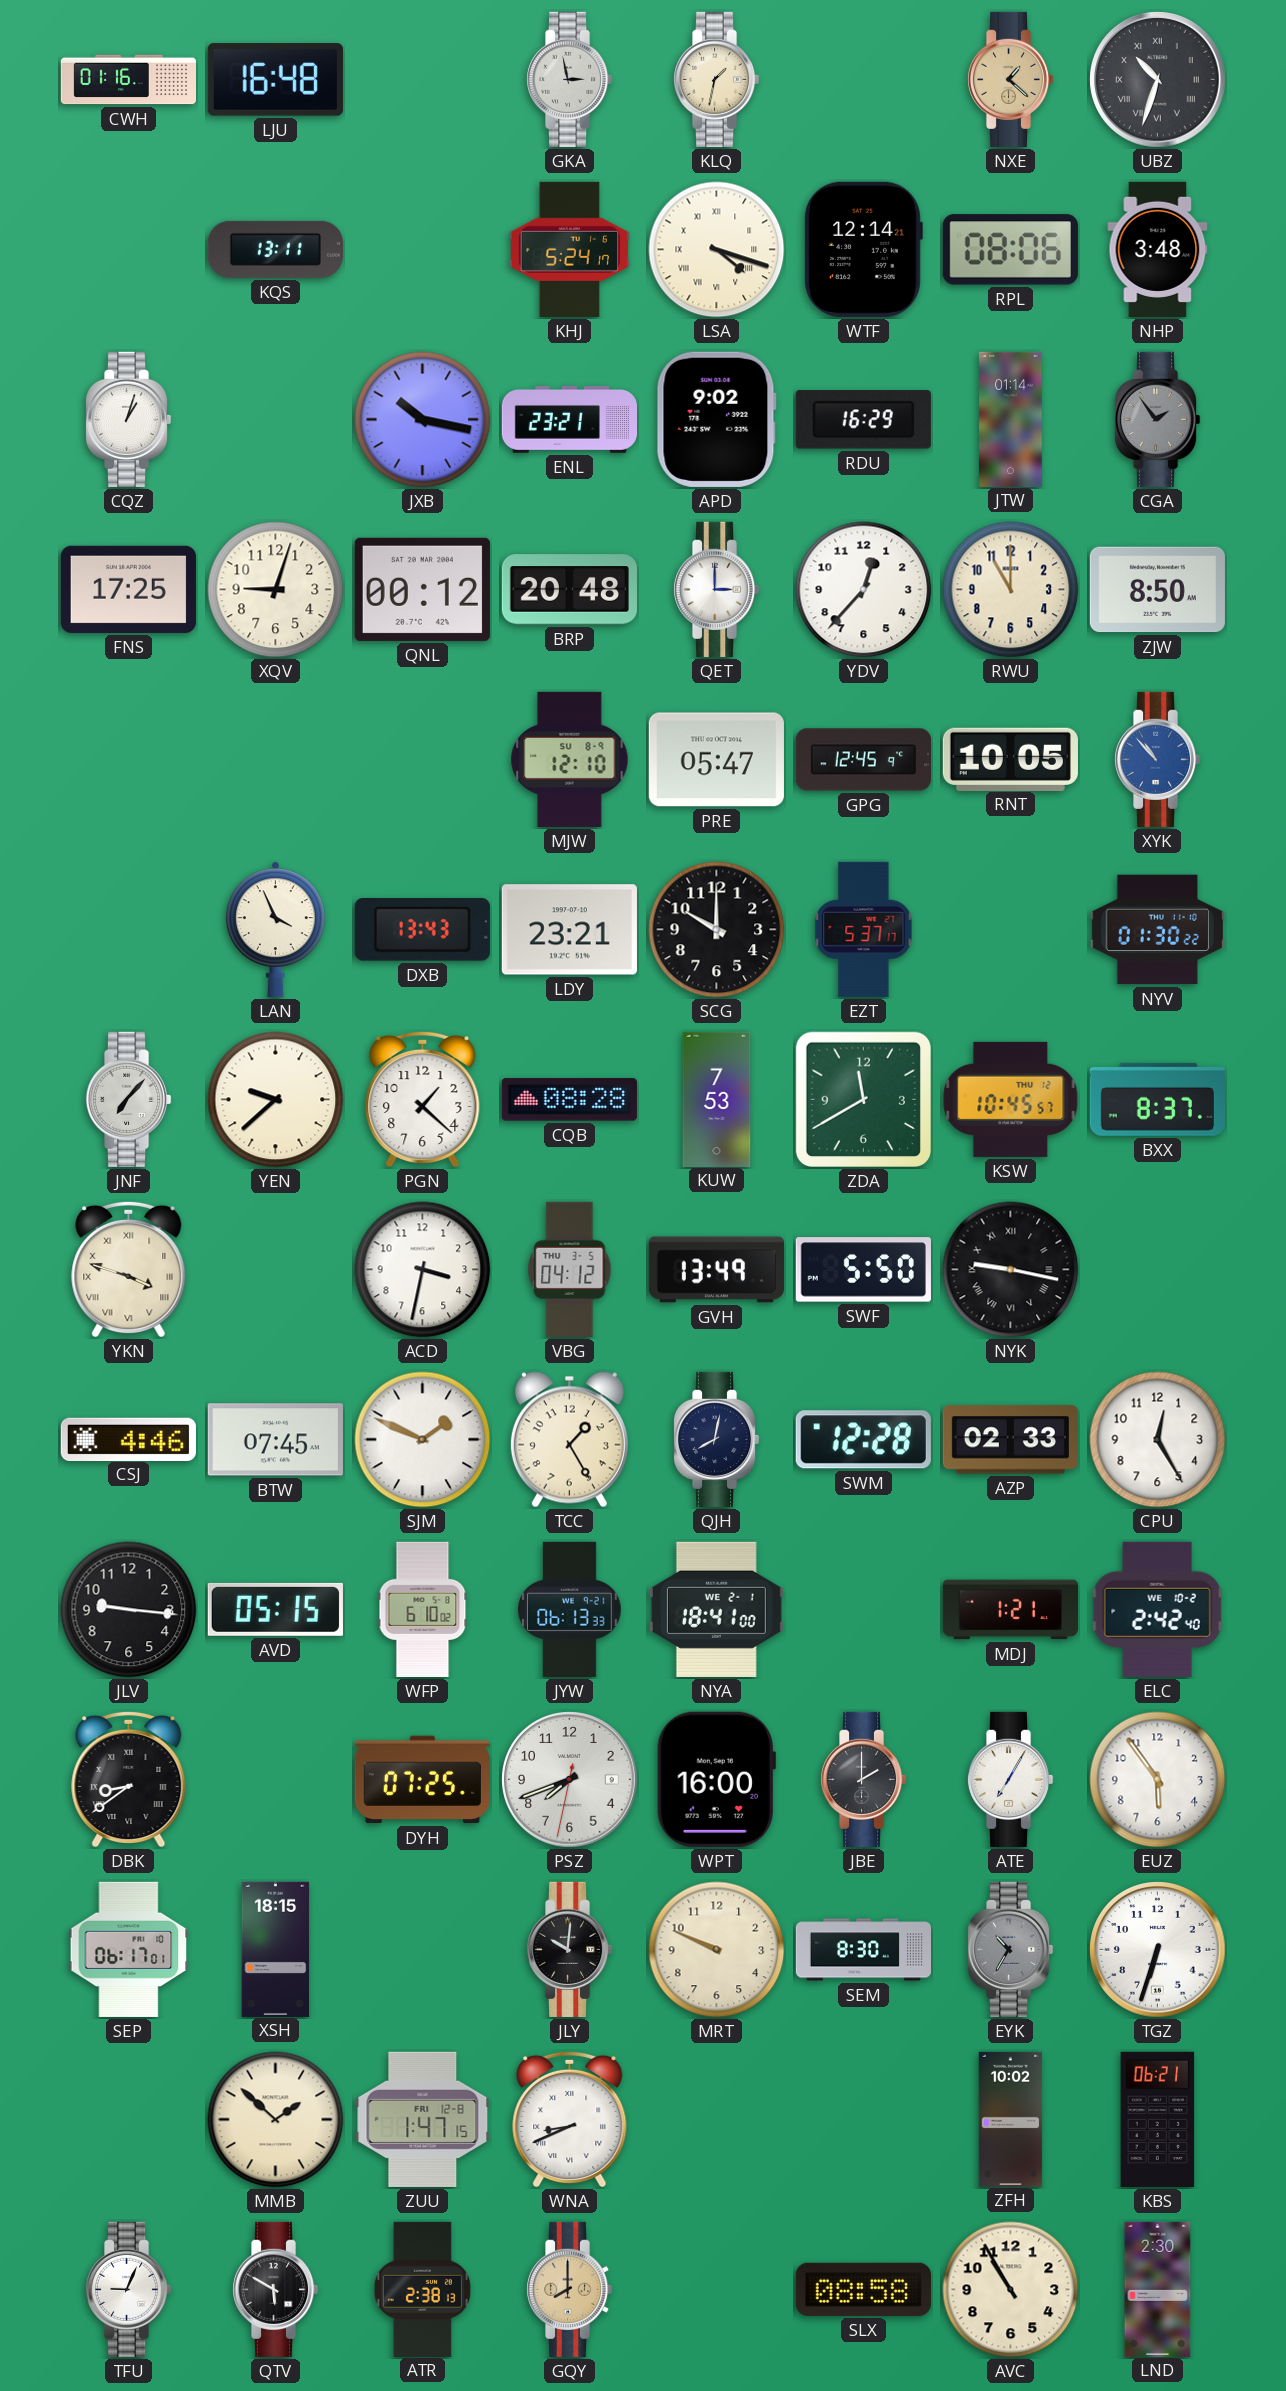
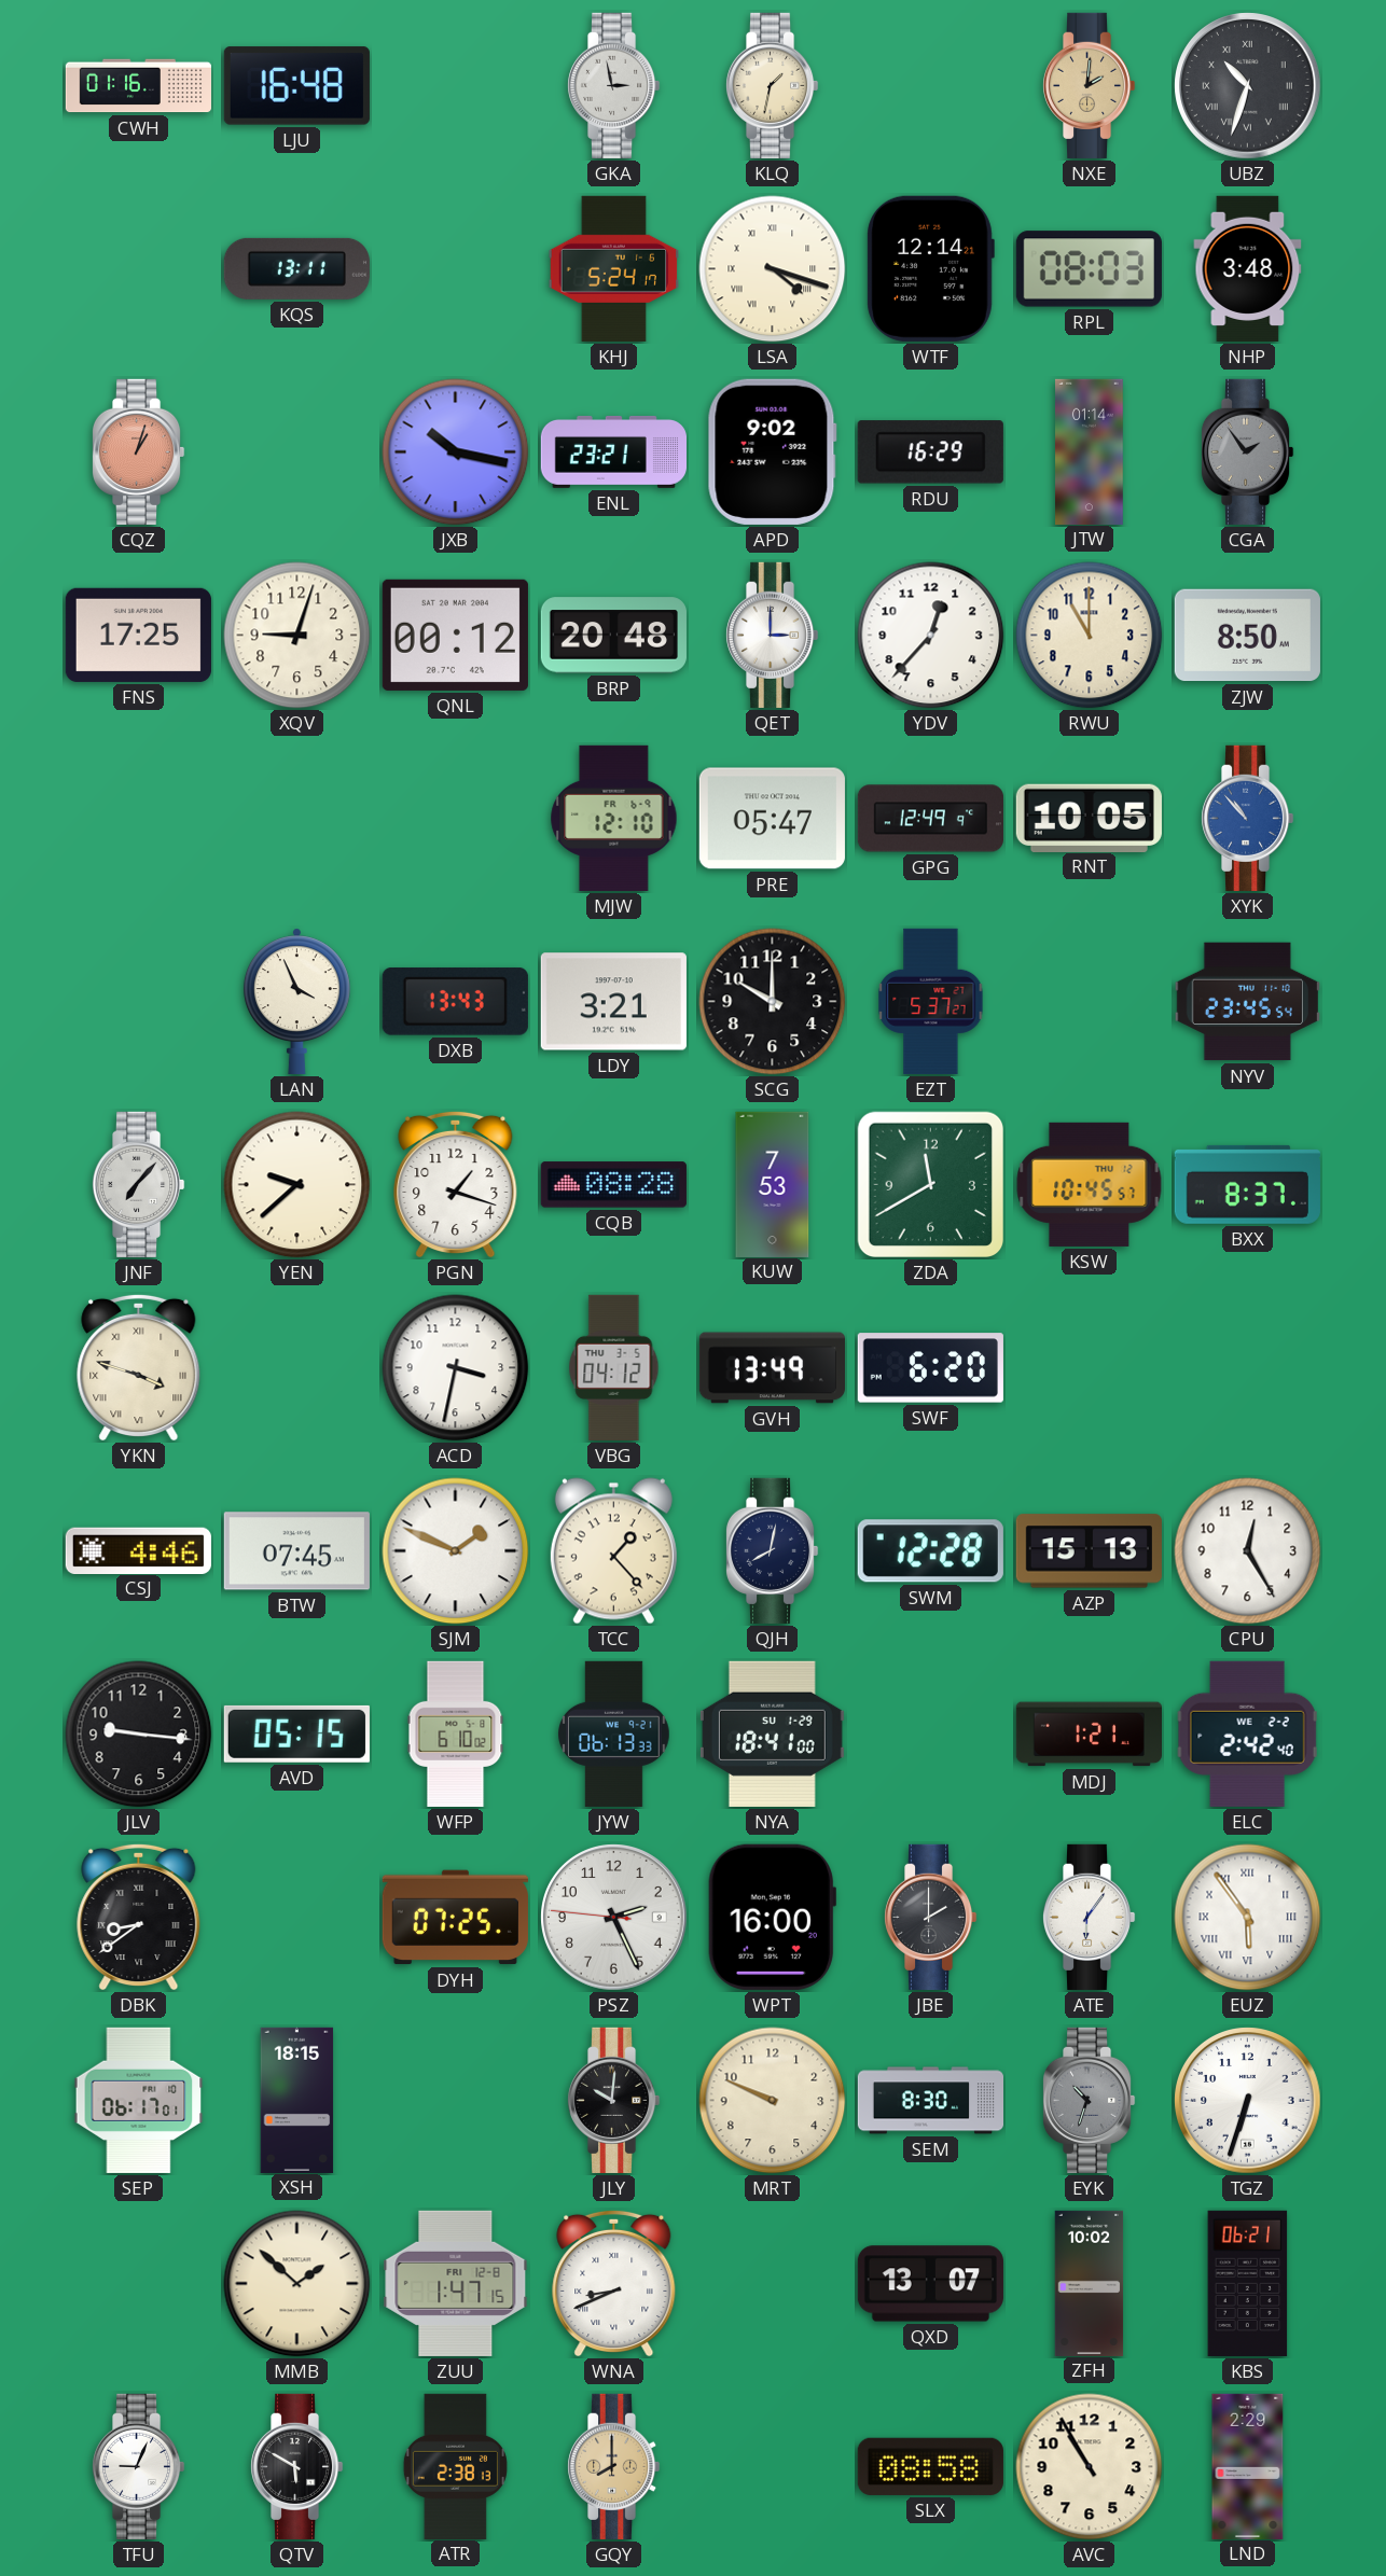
NXE: 1:22 -> 2:01 (1089, 85)
RPL: 08:06 -> 08:03 (1089, 269)
CQZ dial: white -> salmon (138, 451)
MJW date: SU 8-9 -> FR 6-9 (614, 818)
GPG: 12:45 -> 12:49 (930, 819)
LDY: 23:21 -> 3:21 (613, 1002)
EZT: 5:37:17 -> 5:37:27 (931, 1001)
NYV: 01:30 -> 23:45 (1247, 1002)
PGN: 1:22 -> 1:18 (456, 1184)
SWF: 5:50 -> 6:20 (930, 1368)
NYK: 9:17 -> none (1011, 1270)
TCC: 1:25 -> 1:23 (613, 1551)
AZP: 02:33 -> 15:13 (1089, 1551)
NYA date: WE 2-1 -> SU 1-29 (772, 1733)
ELC date: WE 10-2 -> WE 2-2 (1247, 1733)
PSZ: 7:41 -> 2:25 (614, 1918)
ATE: 7:05 -> 6:06 (1089, 1917)
EUZ numerals: Arabic -> Roman (1248, 1918)
EYK: 10:35 -> 10:33 (1089, 2100)
QXD: none -> 13:07 (930, 2284)
LND: 2:30 -> 2:29 (1248, 2466)
